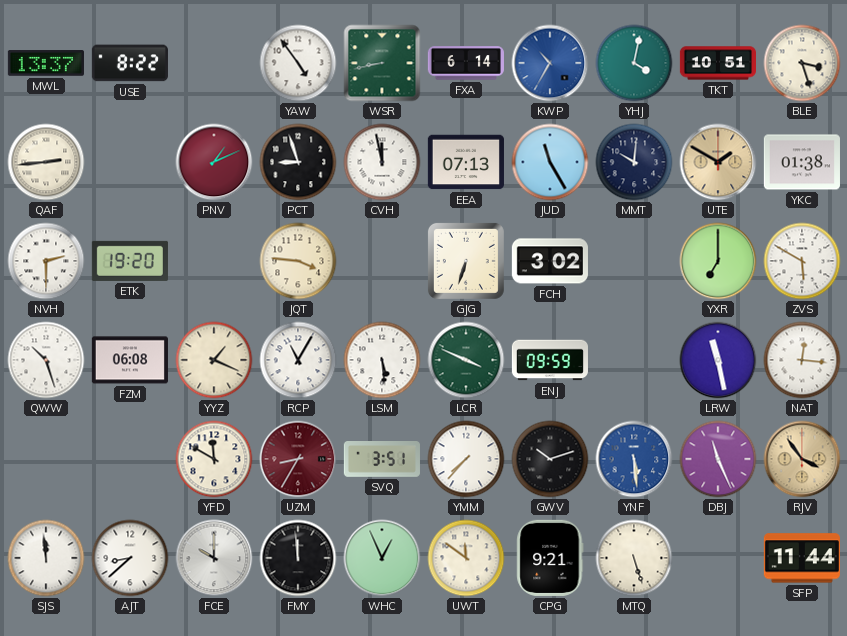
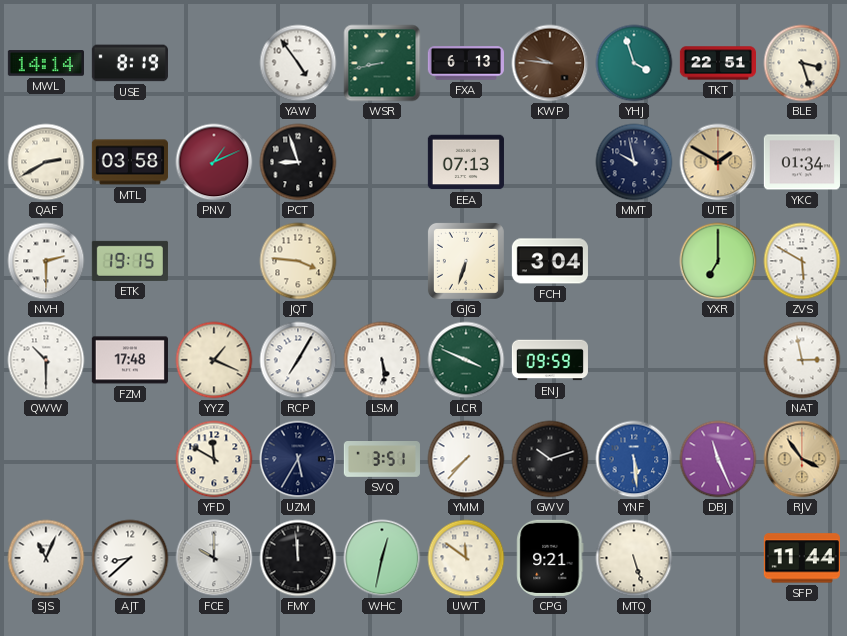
MWL: 13:37 -> 14:14 (46, 63)
USE: 8:22 -> 8:19 (130, 63)
FXA: 6:14 -> 6:13 (466, 63)
KWP: 10:35 -> 9:46 (550, 63)
KWP dial: blue -> brown (550, 63)
YHJ: 4:02 -> 3:57 (634, 63)
TKT: 10:51 -> 22:51 (717, 63)
QAF: 2:44 -> 2:40 (46, 162)
MTL: none -> 03:58 (130, 162)
CVH: 11:58 -> none (382, 162)
JUD: 11:25 -> none (550, 162)
MMT: 10:01 -> 9:58 (634, 162)
YKC: 01:38 -> 01:34 (802, 162)
ETK: 19:20 -> 19:15 (130, 261)
FCH: 3:02 -> 3:04 (550, 261)
QWW: 10:27 -> 10:30 (46, 360)
FZM: 06:08 -> 17:48 (130, 360)
RCP: 11:05 -> 7:05 (298, 360)
LRW: 11:28 -> none (718, 360)
NAT: 12:16 -> 2:58 (802, 360)
UZM: 8:35 -> 5:35 (298, 459)
UZM dial: burgundy -> navy (298, 459)
SJS: 11:59 -> 11:04 (46, 558)
WHC: 12:56 -> 12:32 (382, 558)
